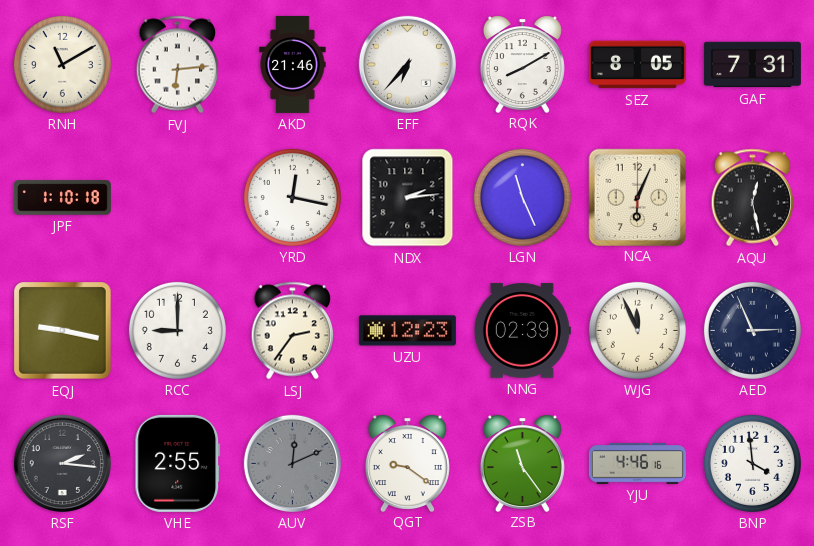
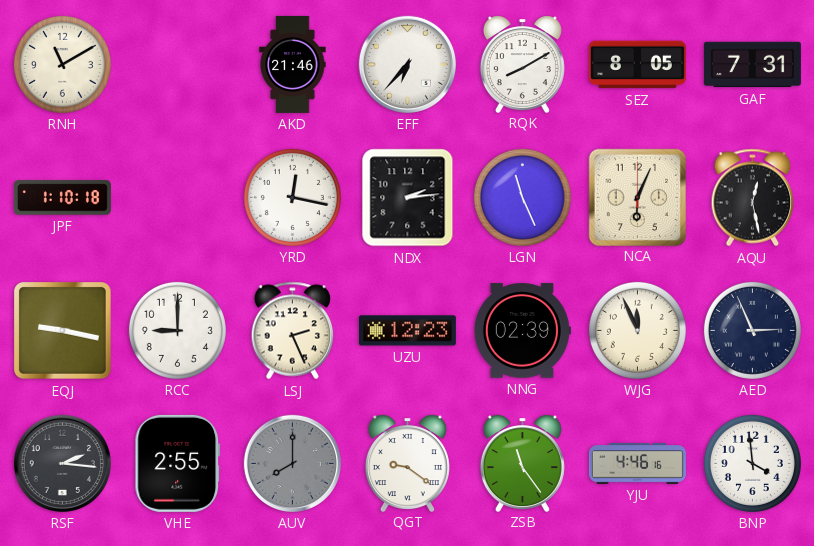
FVJ: 6:14 -> none (178, 65)
LSJ: 2:36 -> 2:26 (293, 331)
AUV: 12:11 -> 8:00 (292, 463)
